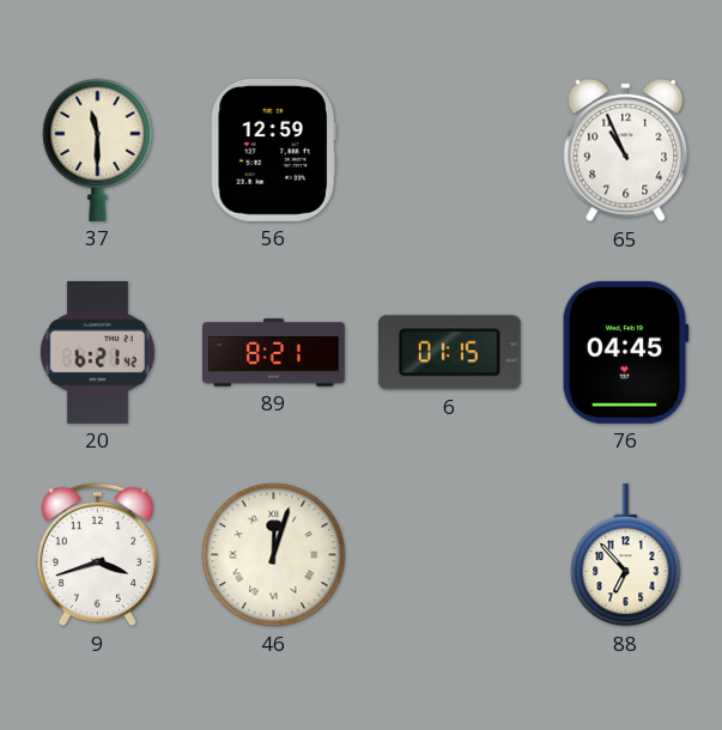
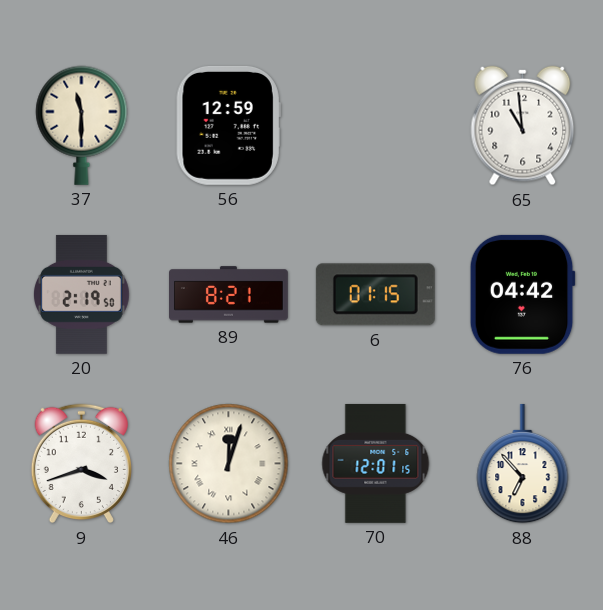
65: 10:56 -> 10:59 (523, 126)
20: 6:21 -> 2:19 (81, 294)
76: 04:45 -> 04:42 (522, 294)
70: none -> 12:01 (376, 463)
